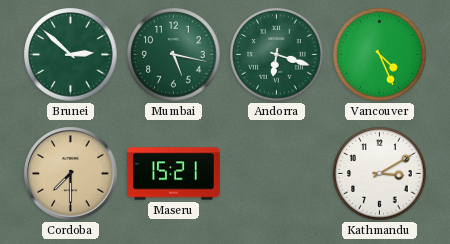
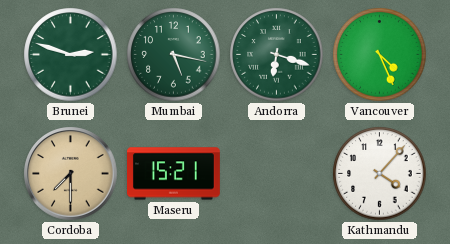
Brunei: 2:52 -> 2:48 (71, 55)
Kathmandu: 3:10 -> 4:07 (380, 174)
